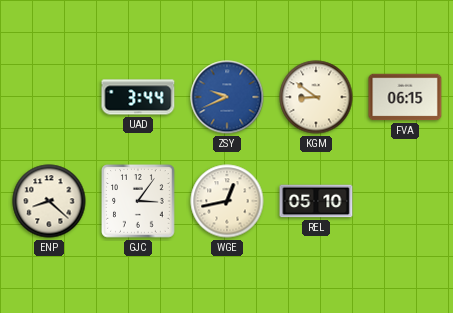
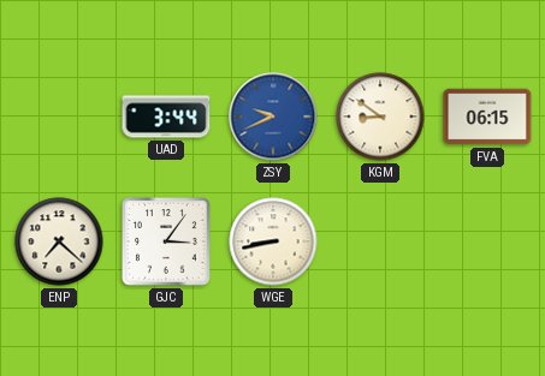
ENP: 8:22 -> 7:22 (59, 241)
WGE: 12:43 -> 8:43 (273, 241)
REL: 05:10 -> none (316, 201)
